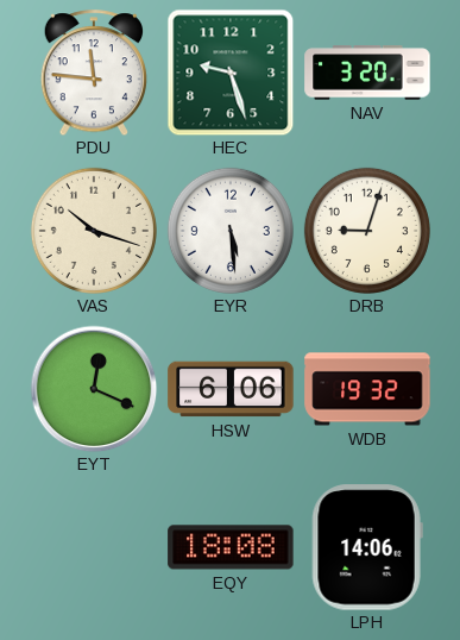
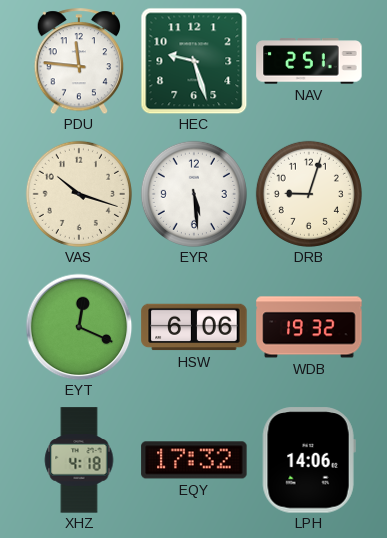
NAV: 3:20 -> 2:51 (309, 61)
XHZ: none -> 4:18 (79, 460)
EQY: 18:08 -> 17:32 (194, 460)
